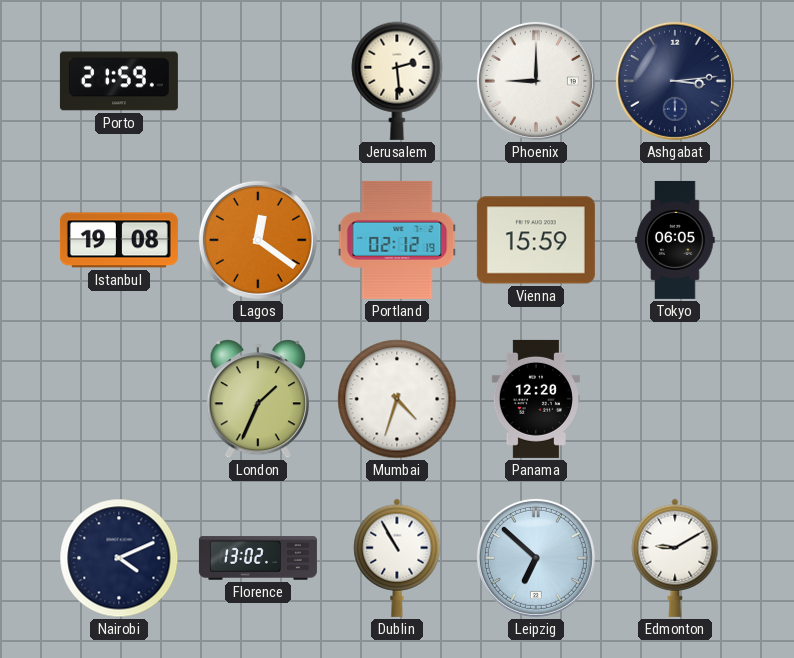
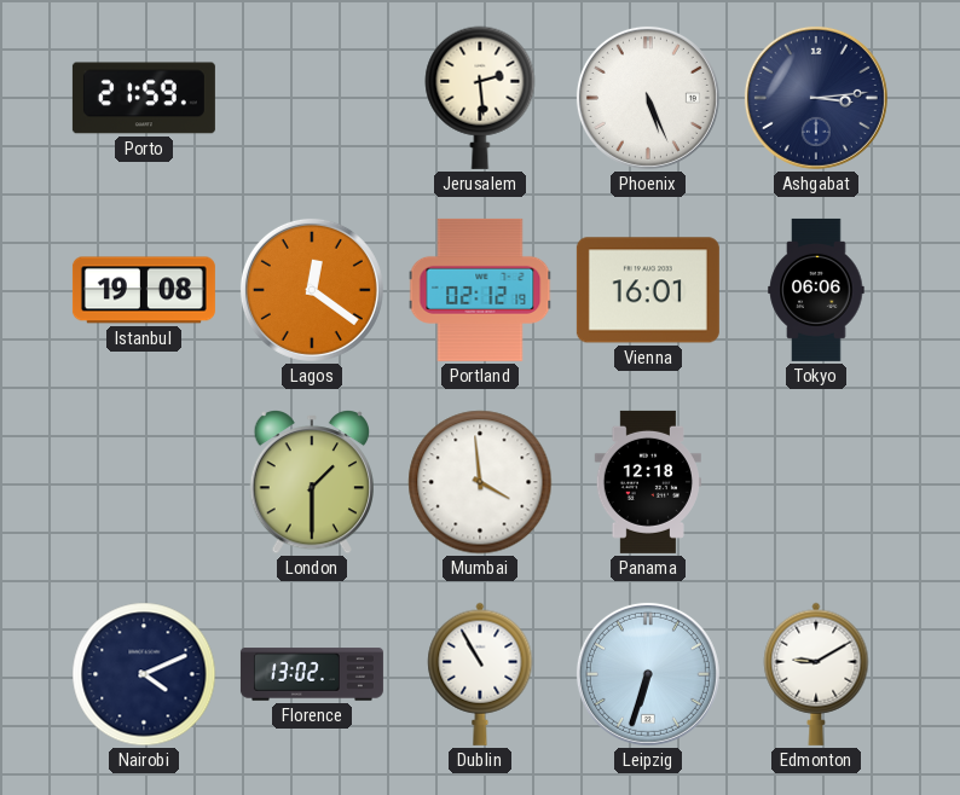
Phoenix: 9:00 -> 5:26 (648, 98)
Vienna: 15:59 -> 16:01 (648, 290)
Tokyo: 06:05 -> 06:06 (816, 290)
London: 1:34 -> 1:30 (311, 483)
Mumbai: 4:33 -> 3:59 (480, 482)
Panama: 12:20 -> 12:18 (648, 482)
Leipzig: 6:52 -> 6:33 (648, 674)
